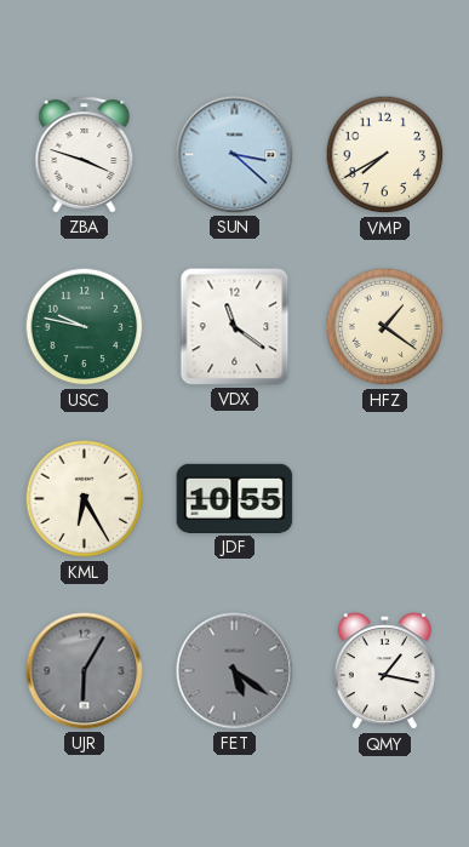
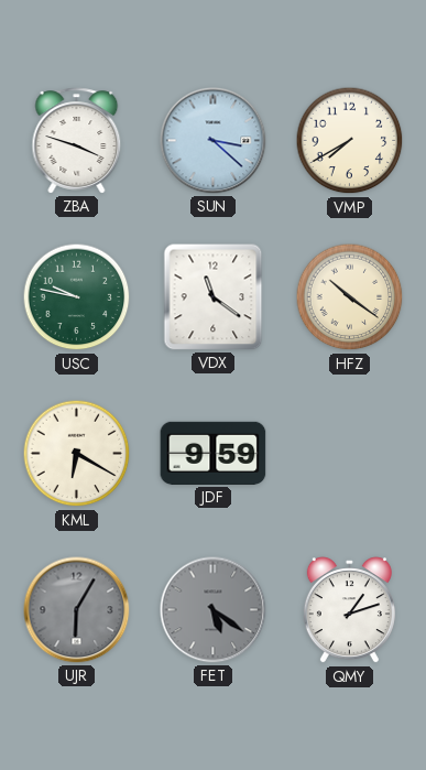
HFZ: 1:21 -> 10:21 (350, 297)
KML: 6:25 -> 6:20 (77, 454)
JDF: 10:55 -> 9:59 (214, 453)
QMY: 1:17 -> 1:12 (349, 610)
